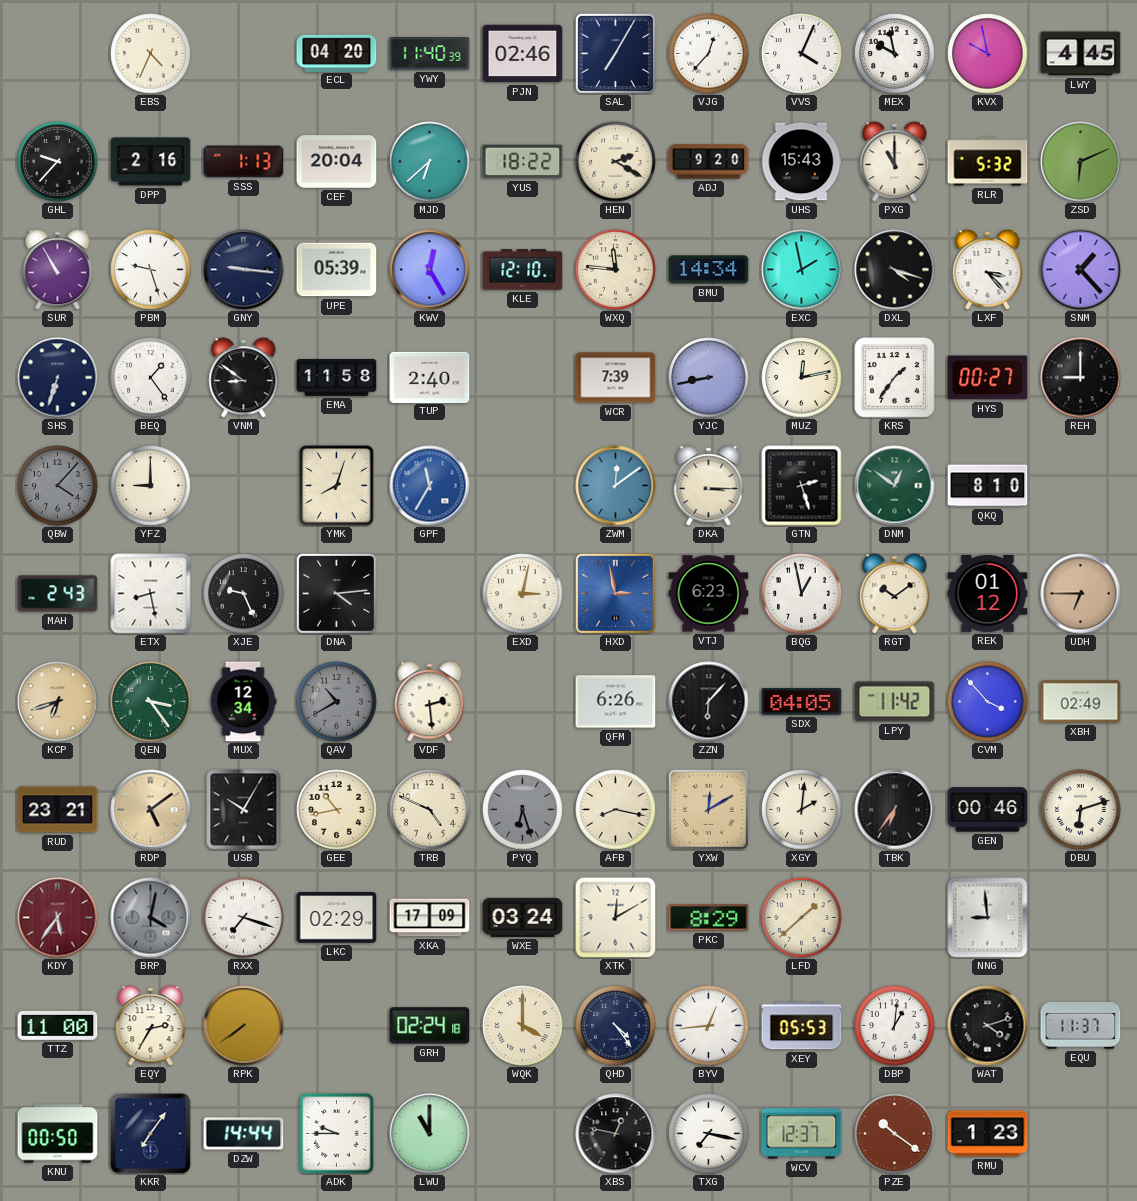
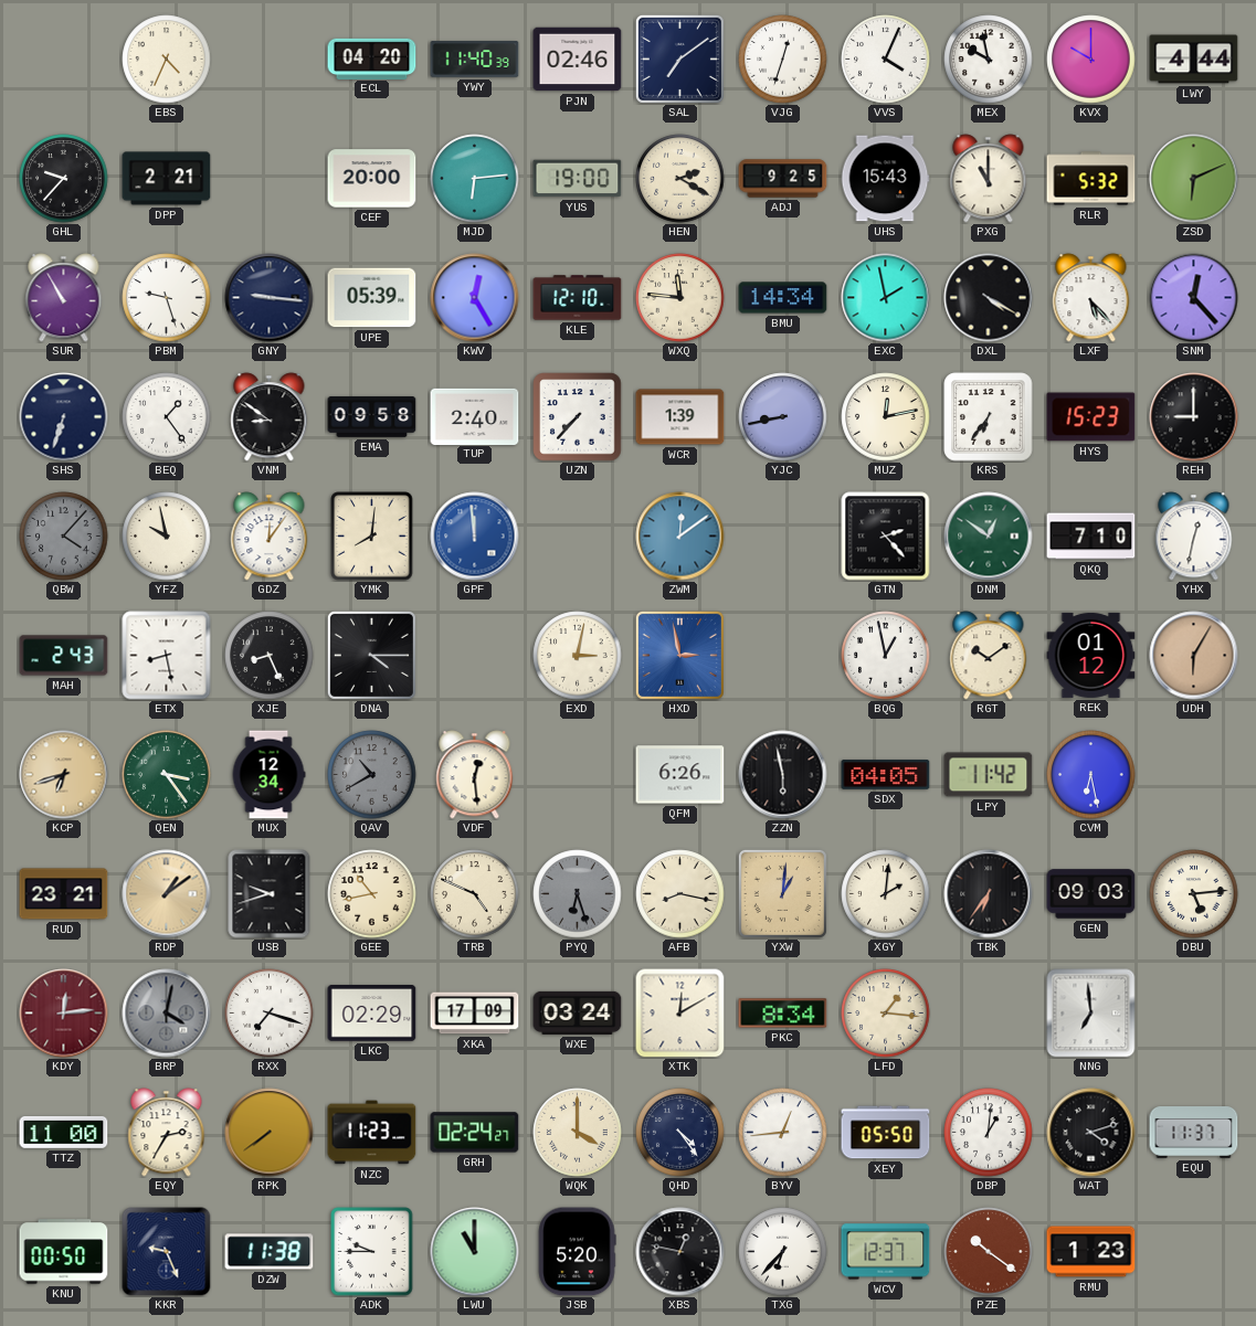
SAL: 7:05 -> 7:09 (679, 59)
VJG: 12:37 -> 12:33 (783, 60)
KVX: 9:58 -> 10:00 (1091, 60)
LWY: 4:45 -> 4:44 (1194, 60)
DPP: 2:16 -> 2:21 (167, 179)
SSS: 1:13 -> none (244, 162)
CEF: 20:04 -> 20:00 (372, 179)
MJD: 6:38 -> 6:14 (475, 179)
YUS: 18:22 -> 19:00 (578, 179)
ADJ: 9:20 -> 9:25 (783, 179)
DXL: 4:18 -> 4:20 (989, 298)
LXF: 3:23 -> 5:23 (1091, 298)
SNM: 1:23 -> 12:23 (1194, 298)
EMA: 11:58 -> 09:58 (372, 416)
UZN: none -> 7:37 (578, 417)
WCR: 7:39 -> 1:39 (680, 417)
KRS: 1:36 -> 6:36 (989, 417)
HYS: 00:27 -> 15:23 (1091, 417)
YFZ: 9:00 -> 9:58 (167, 537)
GDZ: none -> 12:06 (270, 537)
YMK: 8:03 -> 8:01 (372, 537)
GPF: 11:35 -> 11:59 (475, 537)
DKA: 3:15 -> none (709, 486)
GTN: 2:27 -> 2:23 (886, 537)
QKQ: 8:10 -> 7:10 (1091, 537)
YHX: none -> 12:32 (1194, 537)
XJE: 9:26 -> 8:26 (270, 656)
DNA: 4:14 -> 4:15 (371, 655)
VTJ: 6:23 -> none (709, 594)
UDH: 6:45 -> 6:05 (1194, 656)
VDF: 2:29 -> 12:29 (475, 775)
ZZN: 6:07 -> 5:58 (783, 775)
CVM: 3:53 -> 6:28 (1091, 775)
XBH: 02:49 -> none (1081, 702)
RDP: 5:09 -> 1:09 (167, 894)
USB: 10:05 -> 9:42 (270, 894)
YXW: 12:10 -> 1:01 (782, 893)
GEN: 00:46 -> 09:03 (1091, 894)
DBU: 6:12 -> 5:14 (1194, 894)
KDY: 5:36 -> 12:14 (64, 1014)
PKC: 8:29 -> 8:34 (783, 1014)
LFD: 1:38 -> 1:16 (886, 1014)
NNG: 8:59 -> 6:59 (1091, 1014)
NZC: none -> 11:23 (372, 1133)
GRH: 02:24:18 -> 02:24:27 (475, 1133)
XEY: 05:53 -> 05:50 (886, 1133)
KKR: 7:06 -> 9:26 (167, 1252)
DZW: 14:44 -> 11:38 (270, 1252)
JSB: none -> 5:20 (577, 1252)
TXG: 7:17 -> 6:37 (783, 1252)
